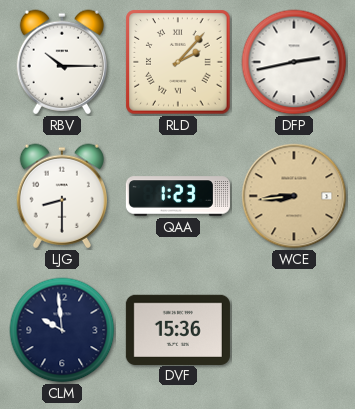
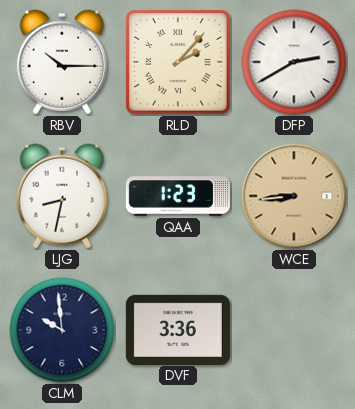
DFP: 2:43 -> 2:40 (294, 62)
LJG: 8:30 -> 8:32 (62, 196)
DVF: 15:36 -> 3:36 (178, 329)
